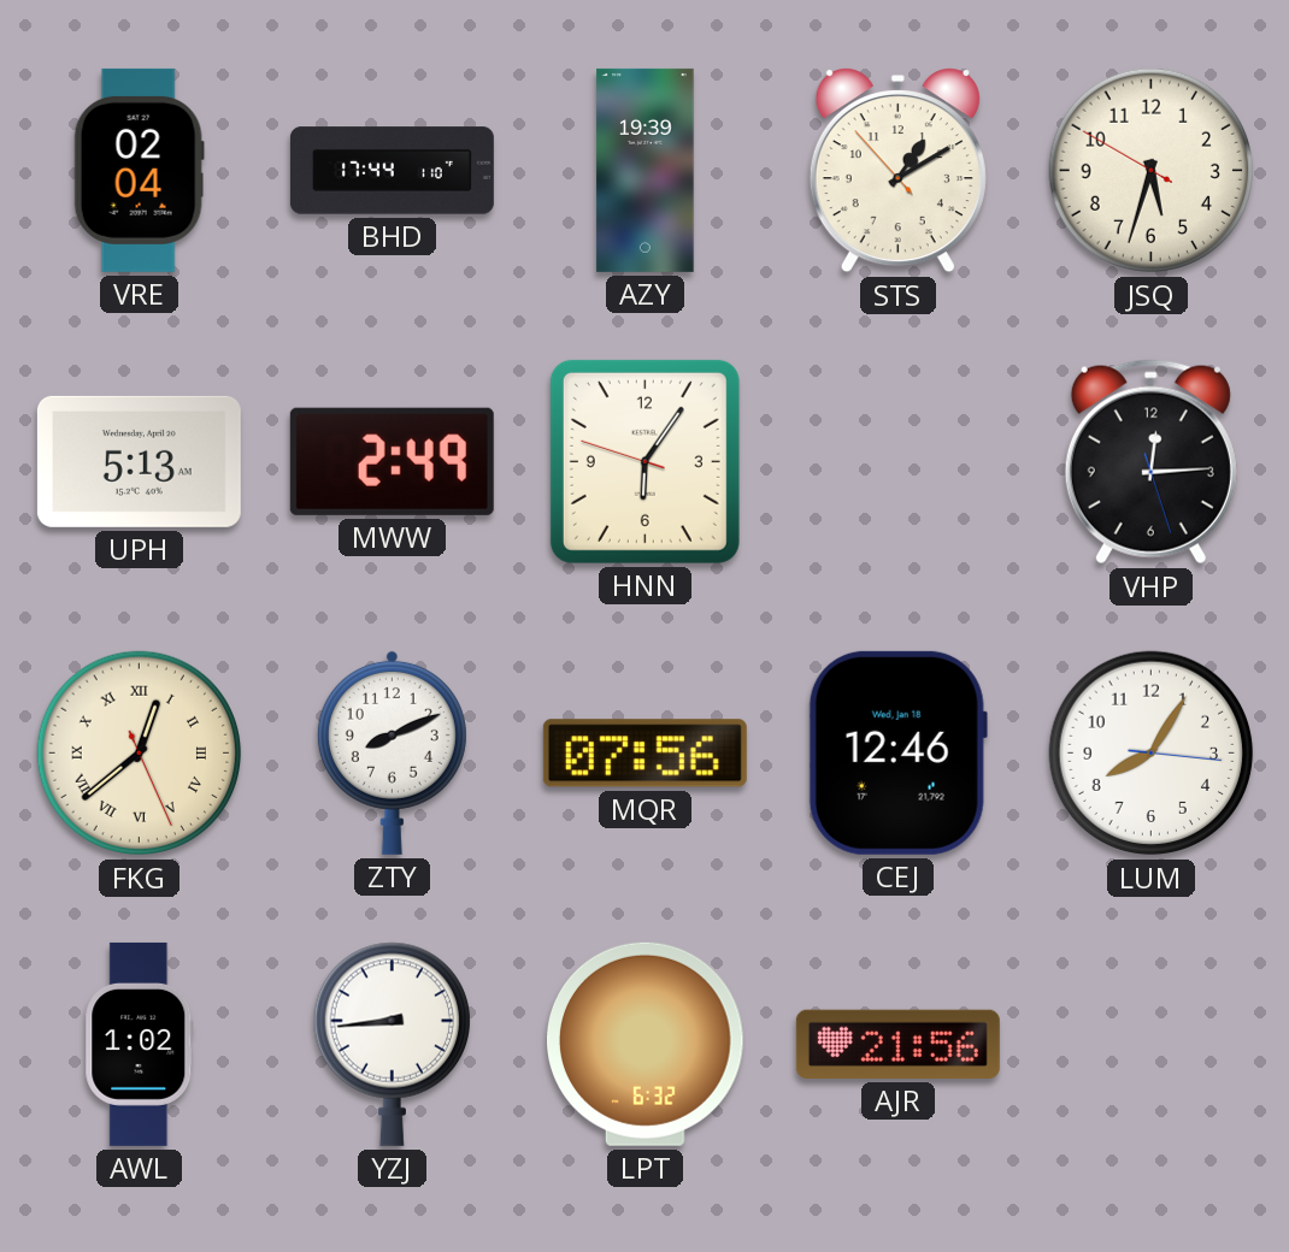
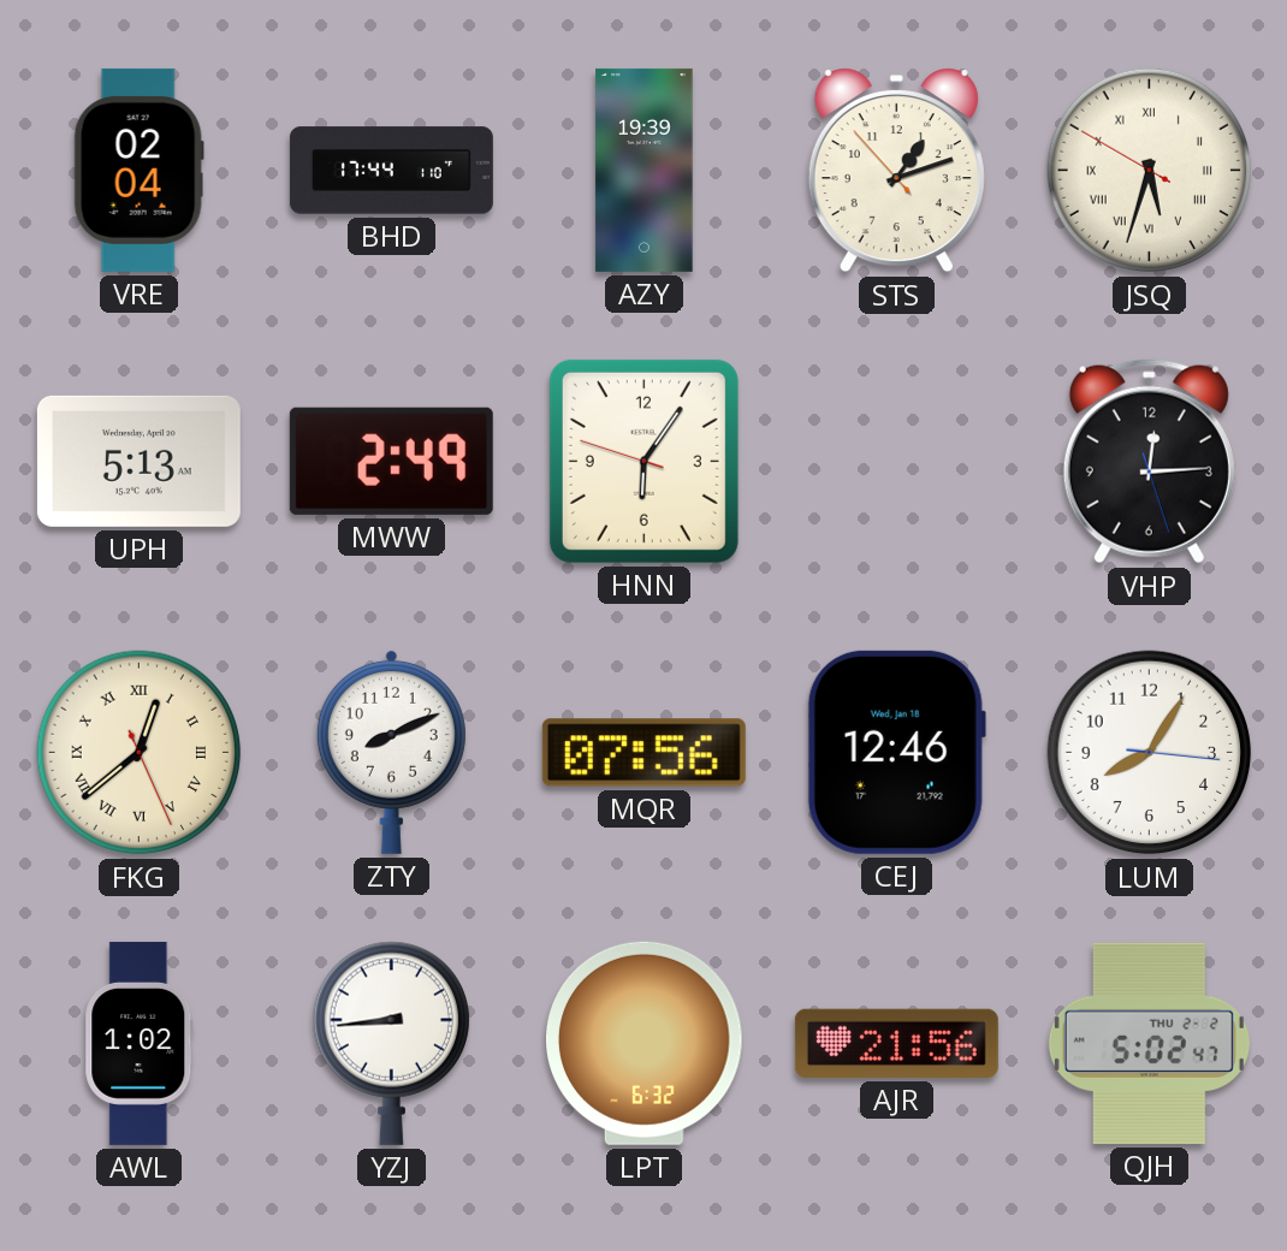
STS: 1:09 -> 1:11 (896, 171)
JSQ numerals: Arabic -> Roman (1150, 171)
QJH: none -> 5:02 (1149, 1043)
